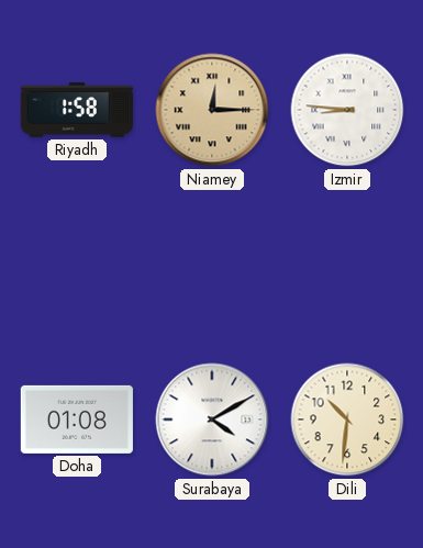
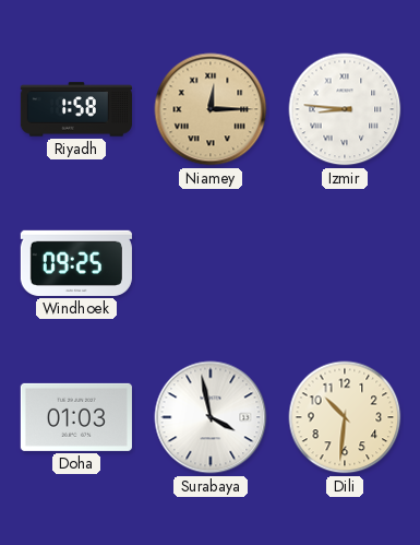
Windhoek: none -> 09:25 (76, 263)
Doha: 01:08 -> 01:03 (76, 417)
Surabaya: 4:10 -> 3:58 (211, 417)
